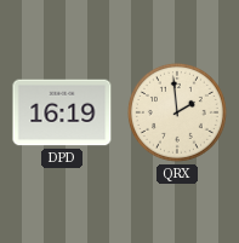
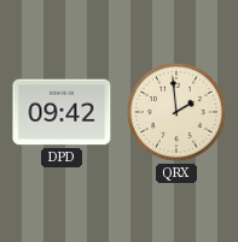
DPD: 16:19 -> 09:42 (62, 112)
